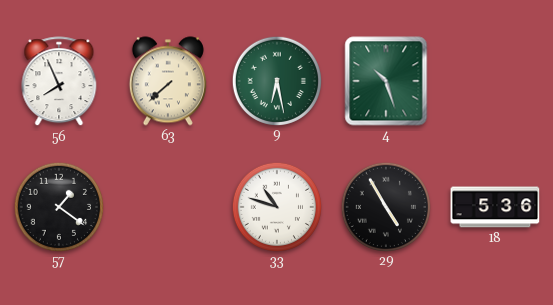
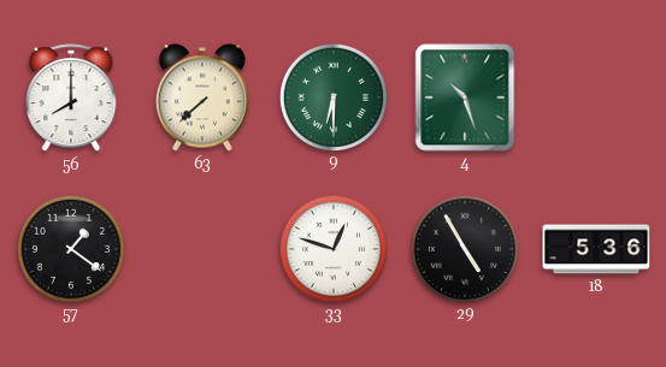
56: 7:56 -> 8:00 (71, 99)
9: 6:28 -> 6:30 (332, 96)
33: 10:48 -> 12:48 (332, 248)
